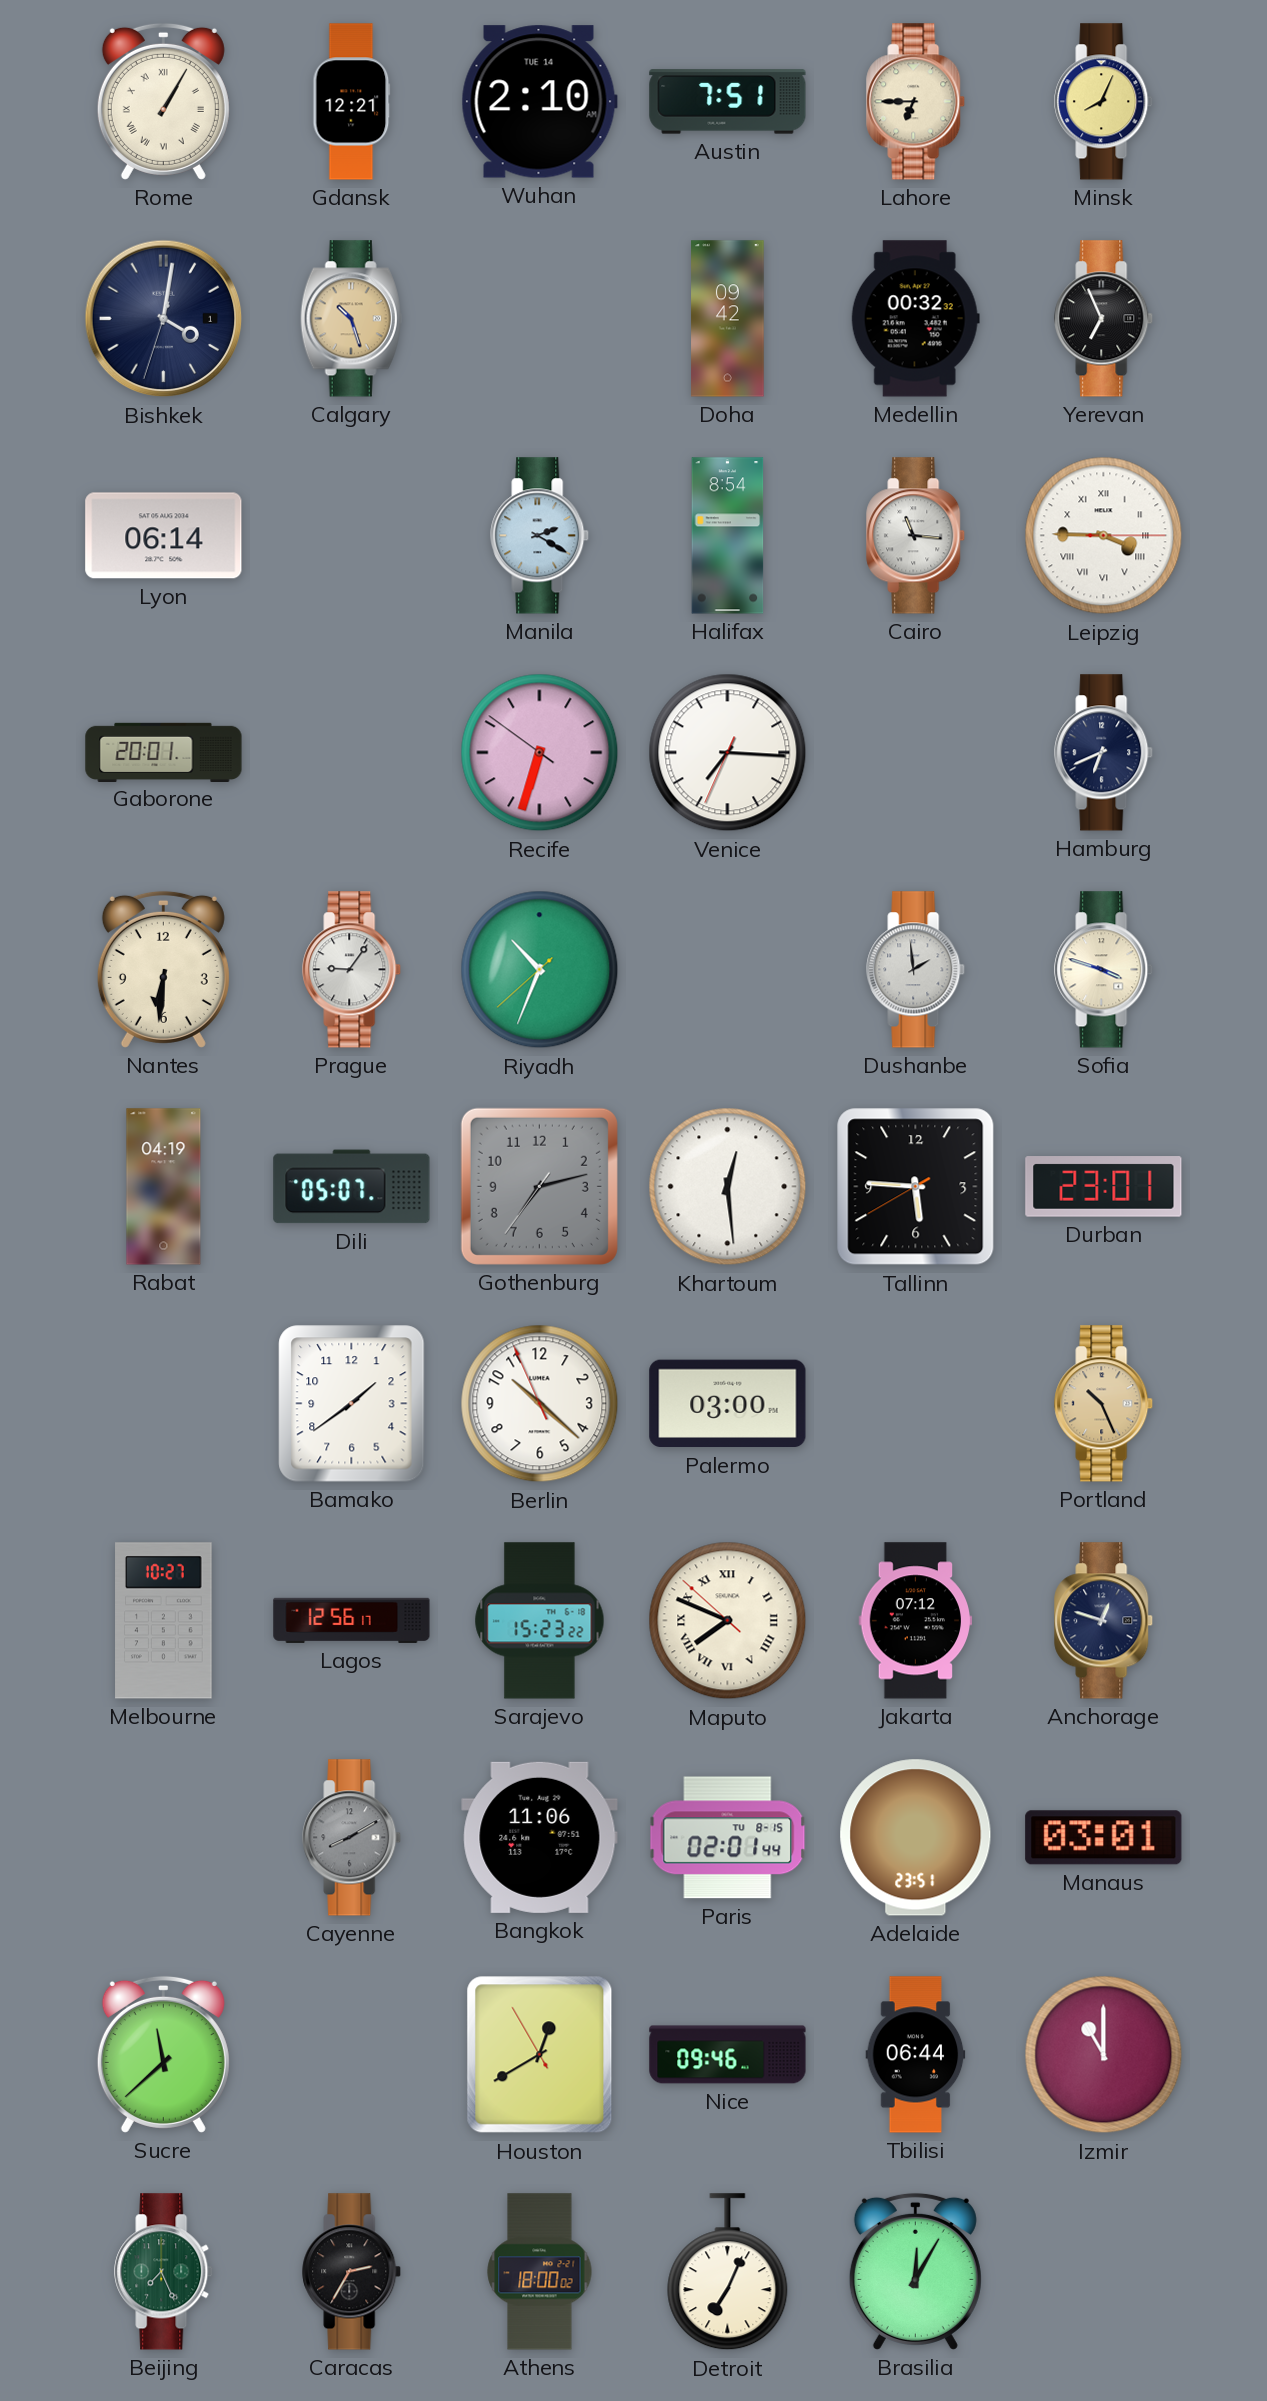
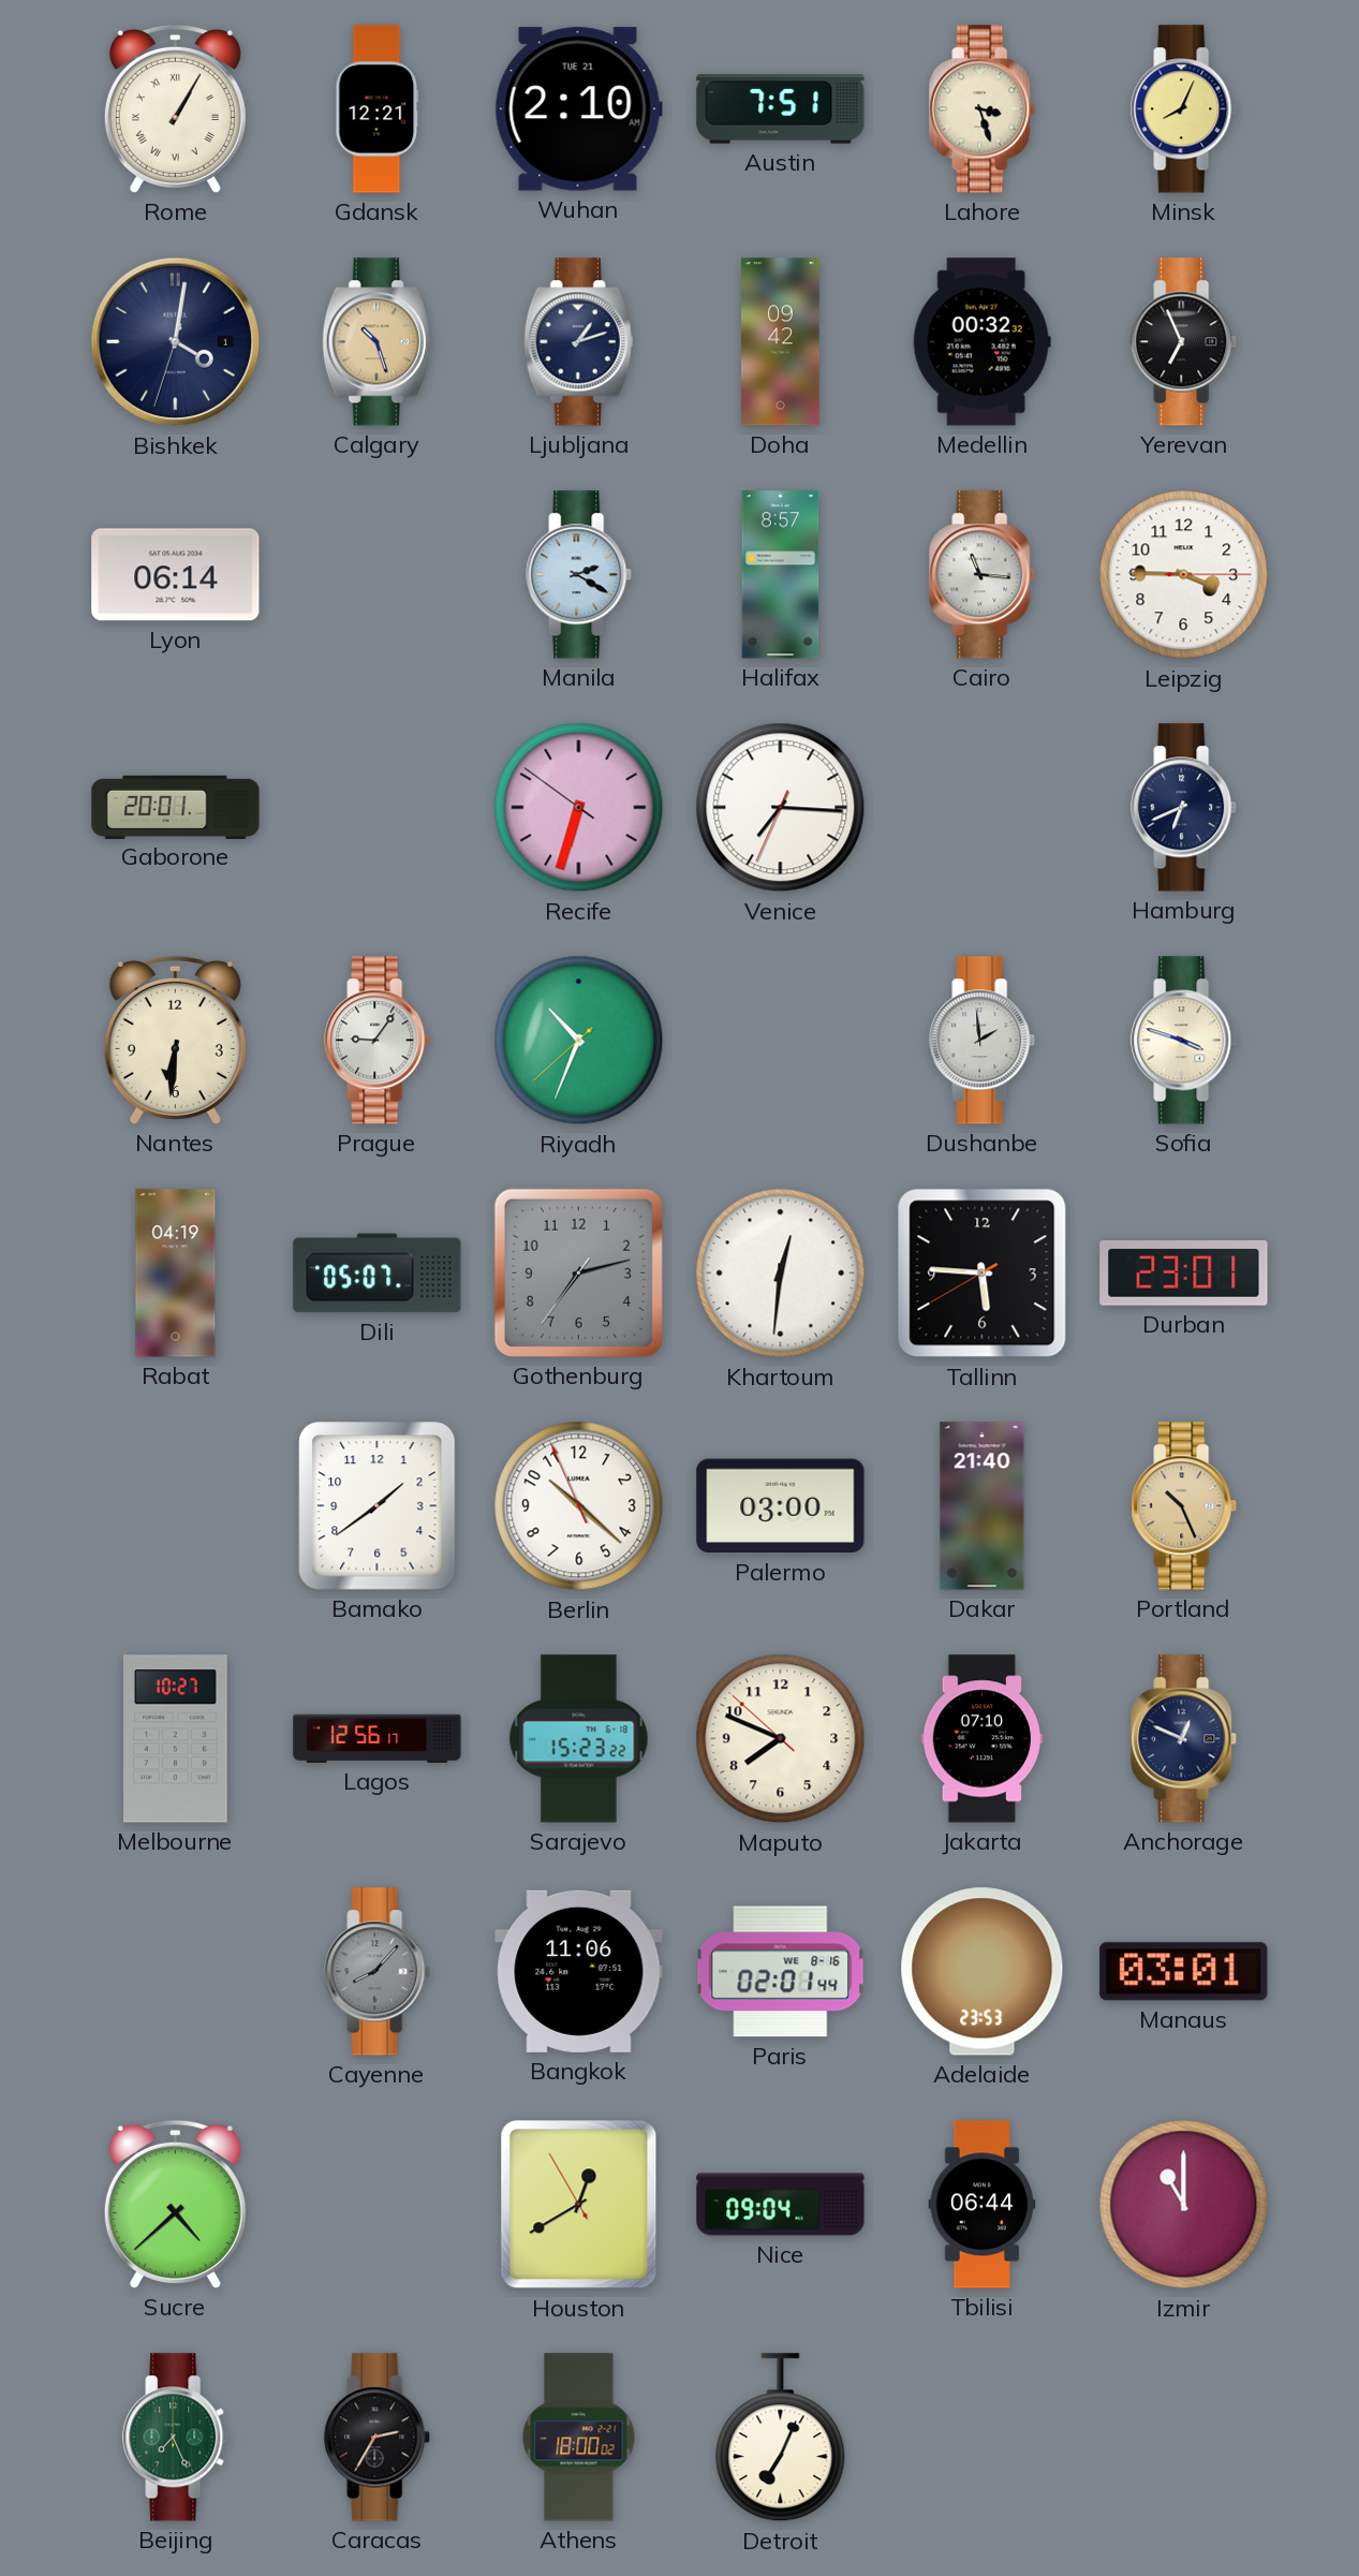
Wuhan date: TUE 14 -> TUE 21 (578, 109)
Lahore: 6:45 -> 3:27 (983, 109)
Ljubljana: none -> 1:12 (579, 342)
Halifax: 8:54 -> 8:57 (781, 575)
Leipzig numerals: Roman -> Arabic (1184, 575)
Khartoum: 12:29 -> 12:31 (781, 1274)
Dakar: none -> 21:40 (983, 1506)
Maputo numerals: Roman -> Arabic (781, 1739)
Jakarta: 07:12 -> 07:10 (983, 1739)
Anchorage: 12:48 -> 12:49 (1184, 1739)
Cayenne: 8:10 -> 8:07 (378, 1972)
Paris date: TU 8-15 -> WE 8-16 (781, 1972)
Adelaide: 23:51 -> 23:53 (983, 1972)
Sucre: 11:38 -> 4:38 (175, 2204)
Nice: 09:46 -> 09:04 (781, 2205)
Brasilia: 12:05 -> none (915, 2271)
